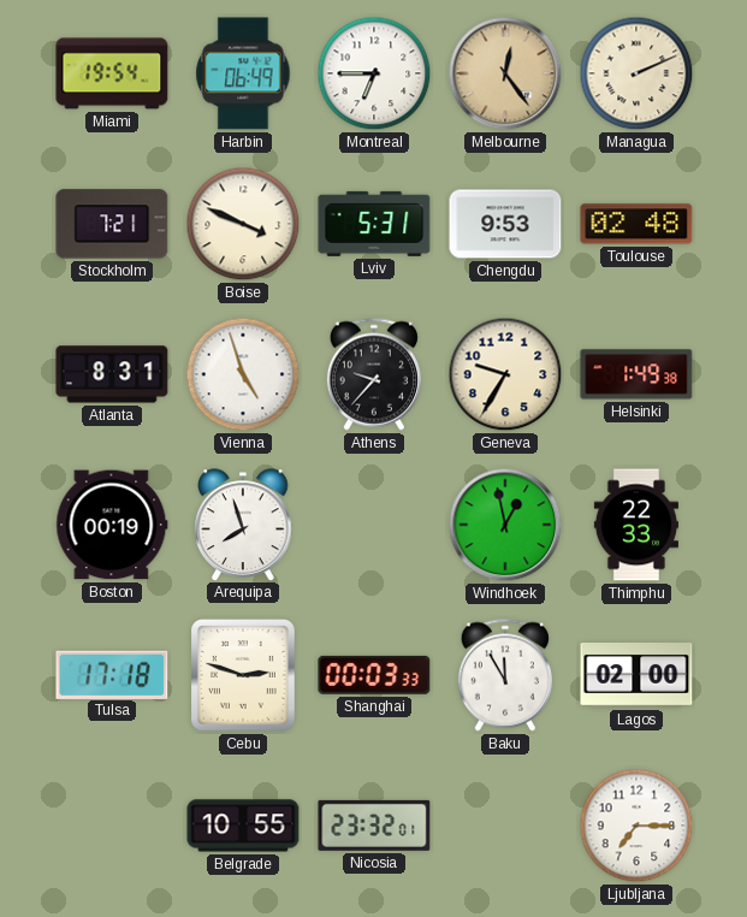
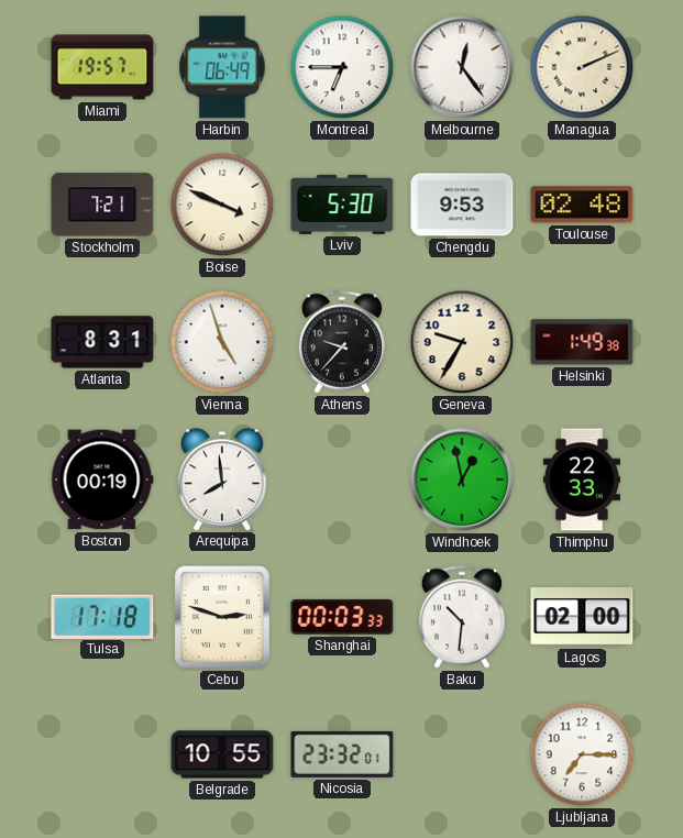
Miami: 19:54 -> 19:57 (102, 67)
Melbourne dial: champagne -> white (462, 67)
Lviv: 5:31 -> 5:30 (342, 205)
Arequipa: 7:57 -> 7:59 (222, 479)
Baku: 11:55 -> 10:31 (462, 617)
